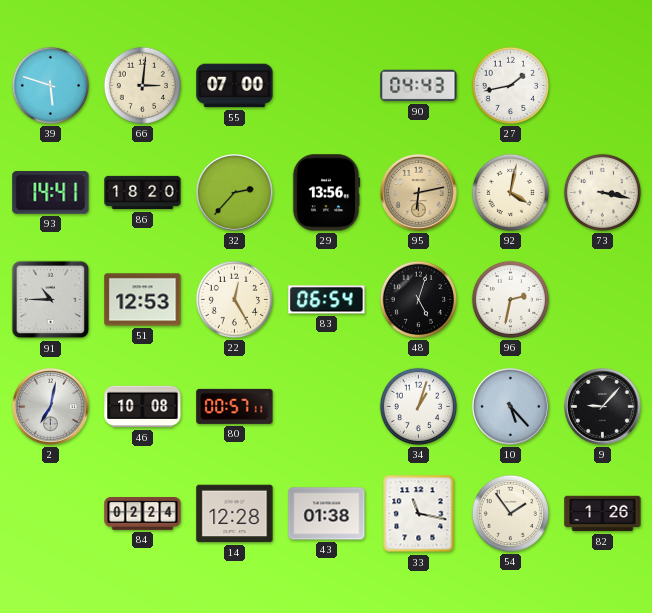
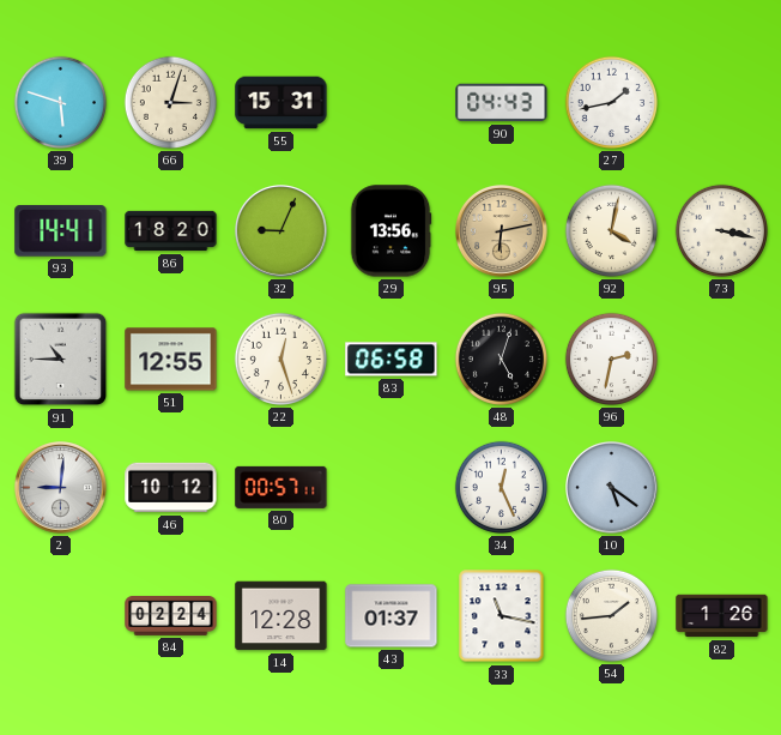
66: 3:01 -> 3:03 (170, 102)
55: 07:00 -> 15:31 (281, 103)
32: 2:37 -> 9:04 (281, 231)
51: 12:53 -> 12:55 (171, 360)
22: 12:25 -> 12:27 (280, 359)
83: 06:54 -> 06:58 (392, 360)
2: 7:02 -> 9:01 (61, 488)
46: 10:08 -> 10:12 (171, 488)
34: 1:03 -> 12:26 (501, 487)
10: 5:23 -> 5:21 (612, 488)
9: 9:07 -> none (603, 407)
43: 01:38 -> 01:37 (392, 616)
54: 1:54 -> 1:44 (611, 615)
